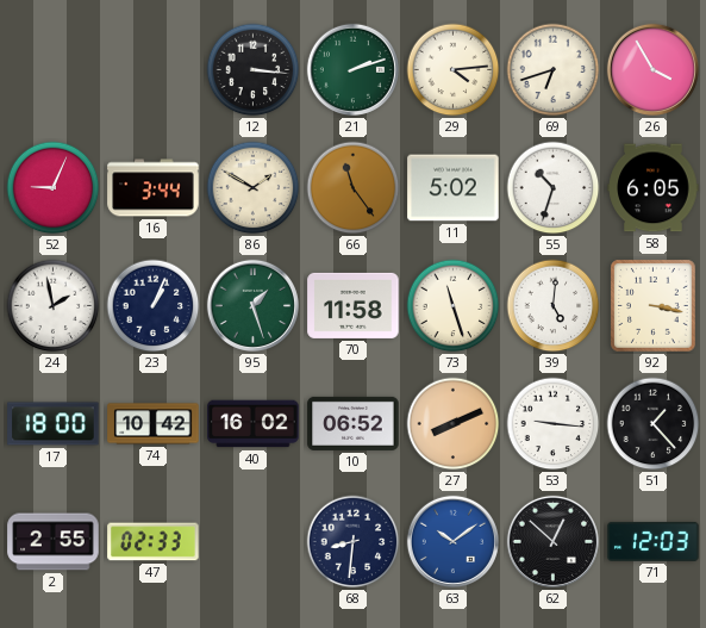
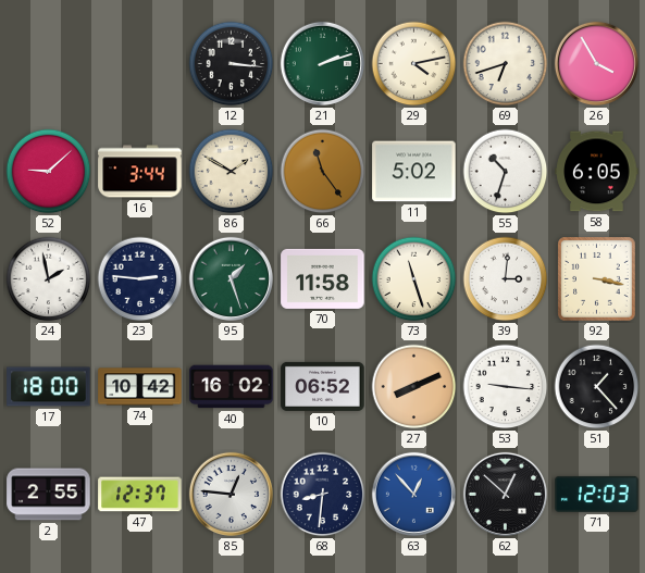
29: 4:14 -> 4:13 (414, 64)
52: 9:04 -> 9:08 (49, 172)
23: 1:04 -> 2:46 (140, 279)
39: 5:01 -> 3:01 (506, 279)
47: 02:33 -> 12:37 (140, 495)
85: none -> 12:46 (231, 494)
63: 10:09 -> 12:53 (413, 494)
